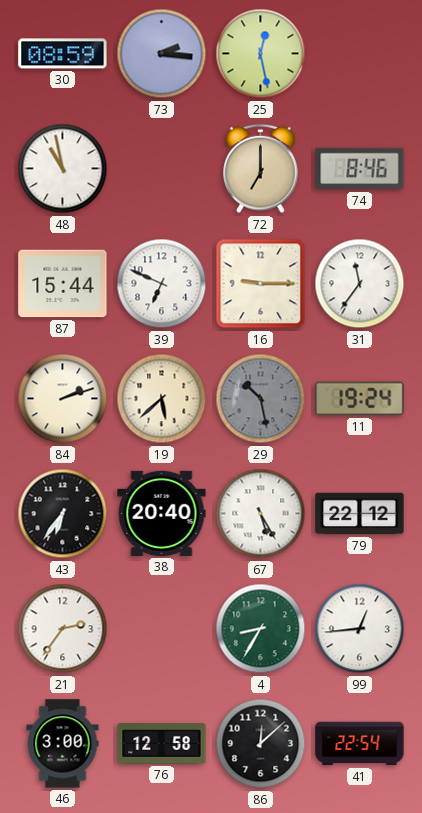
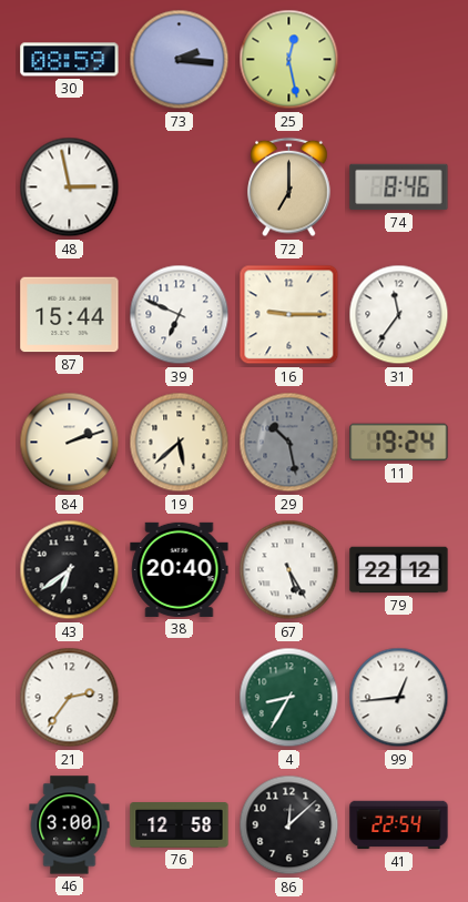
48: 10:58 -> 2:58 (70, 188)
43: 6:36 -> 6:39 (70, 570)
